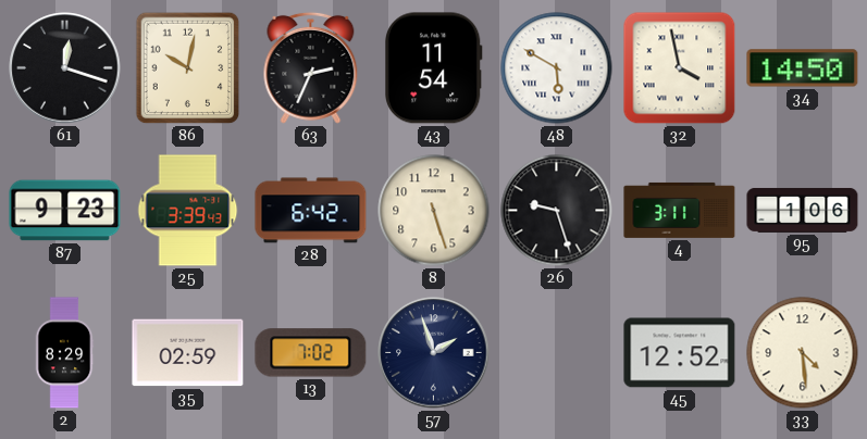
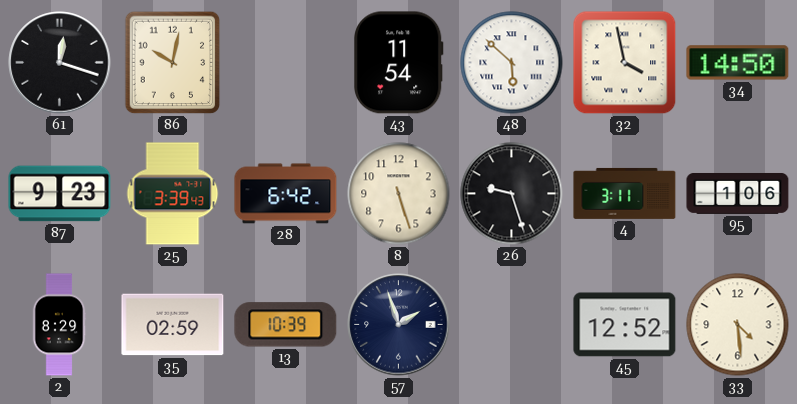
63: 2:34 -> none (311, 67)
48: 5:50 -> 5:52 (512, 63)
13: 7:02 -> 10:39 (286, 325)
